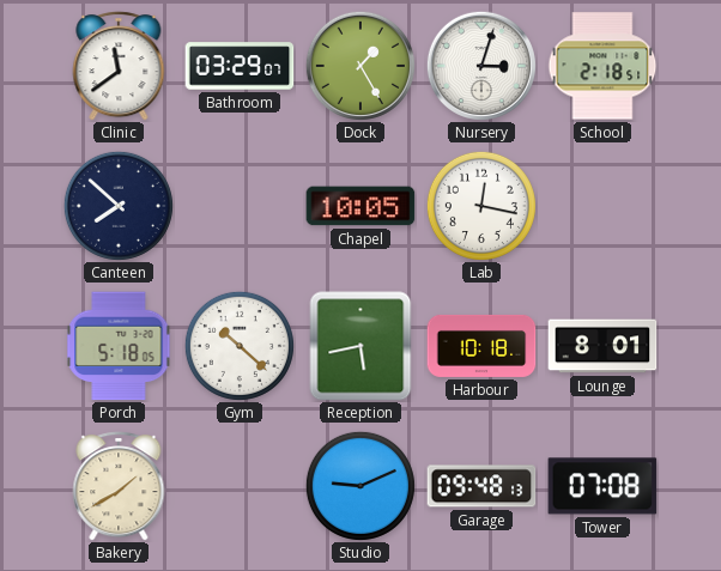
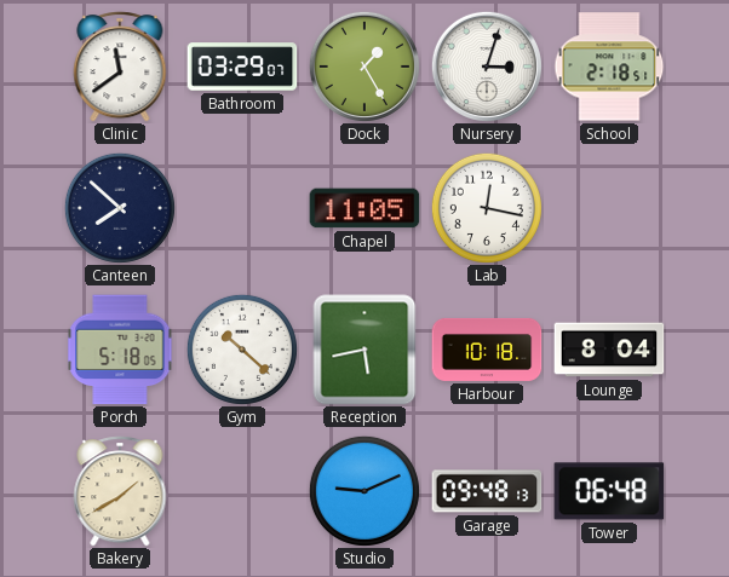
Chapel: 10:05 -> 11:05 (364, 208)
Lounge: 8:01 -> 8:04 (609, 350)
Tower: 07:08 -> 06:48 (609, 491)
